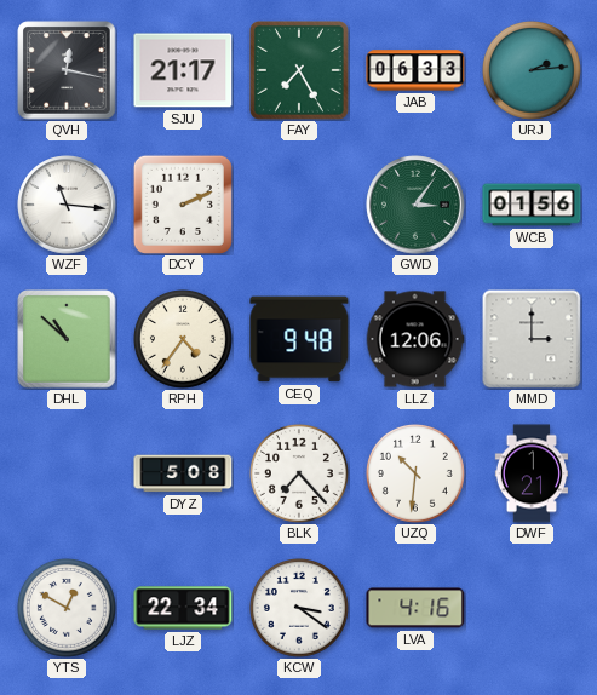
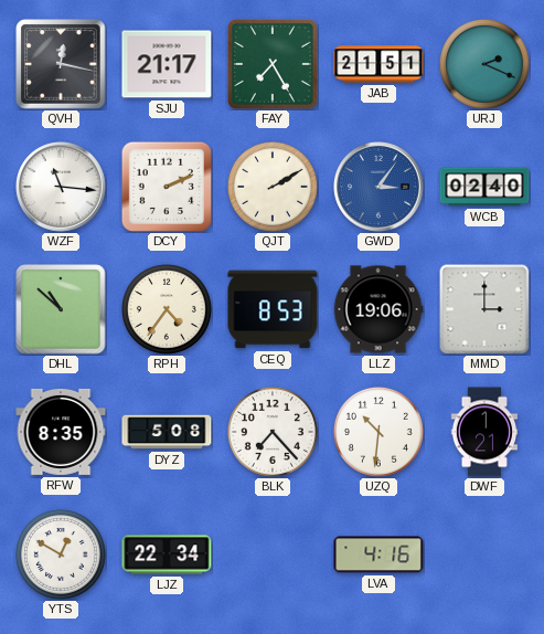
JAB: 06:33 -> 21:51 (378, 64)
URJ: 2:14 -> 2:19 (484, 64)
QJT: none -> 2:10 (273, 187)
GWD dial: green -> blue (378, 187)
WCB: 01:56 -> 02:40 (484, 187)
CEQ: 9:48 -> 8:53 (273, 309)
LLZ: 12:06 -> 19:06 (378, 309)
RFW: none -> 8:35 (61, 432)
KCW: 3:21 -> none (299, 608)
